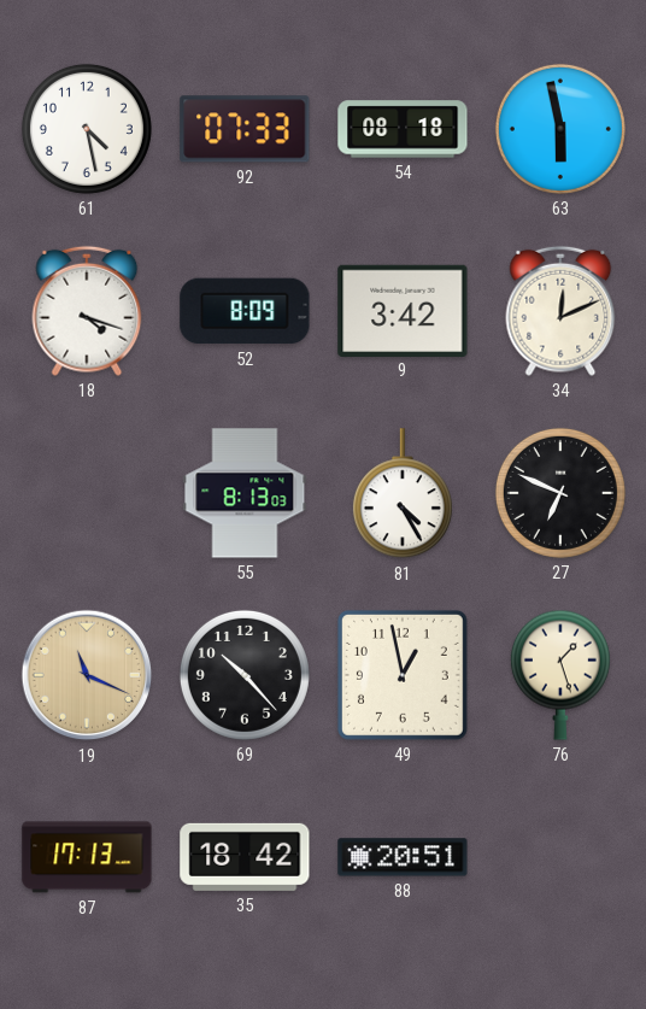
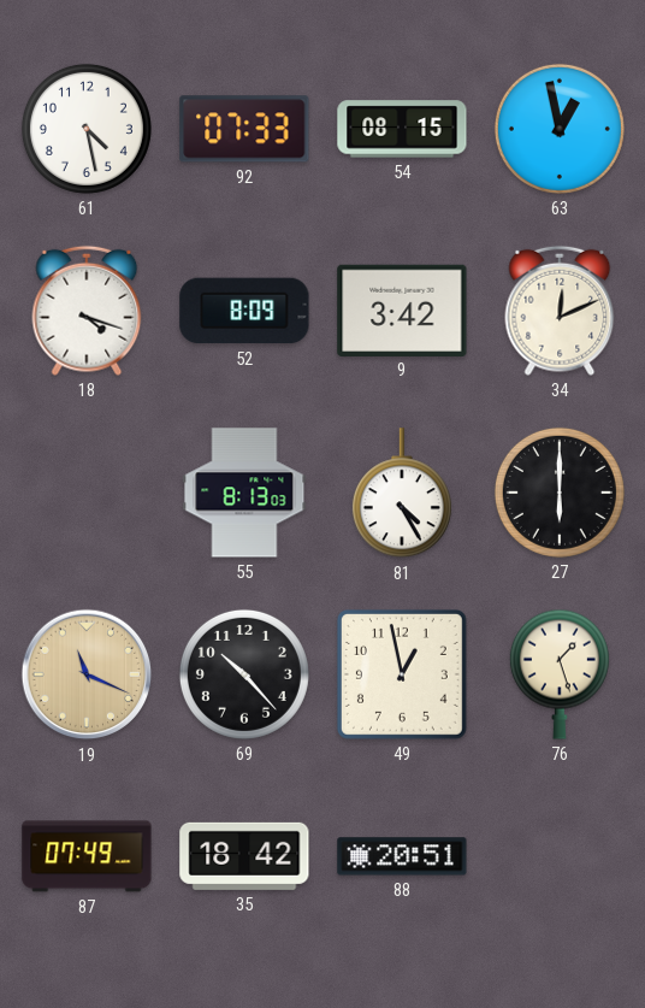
54: 08:18 -> 08:15 (402, 129)
63: 5:58 -> 12:58 (560, 129)
27: 6:49 -> 6:00 (560, 493)
87: 17:13 -> 07:49 (87, 856)
